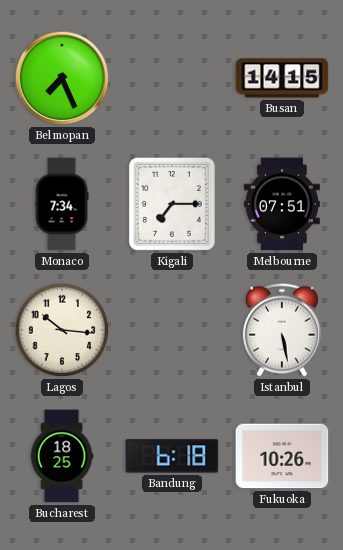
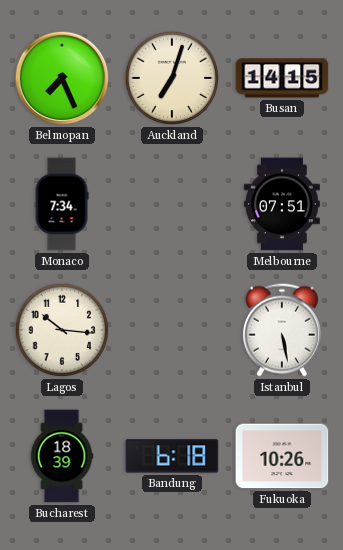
Auckland: none -> 7:03 (172, 78)
Kigali: 7:15 -> none (172, 204)
Bucharest: 18:25 -> 18:39 (62, 456)
